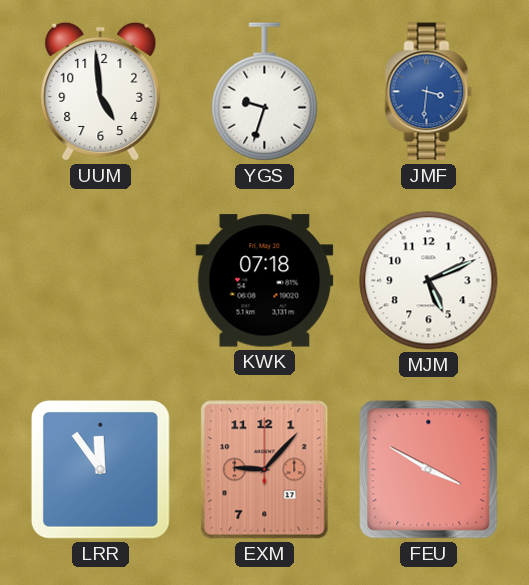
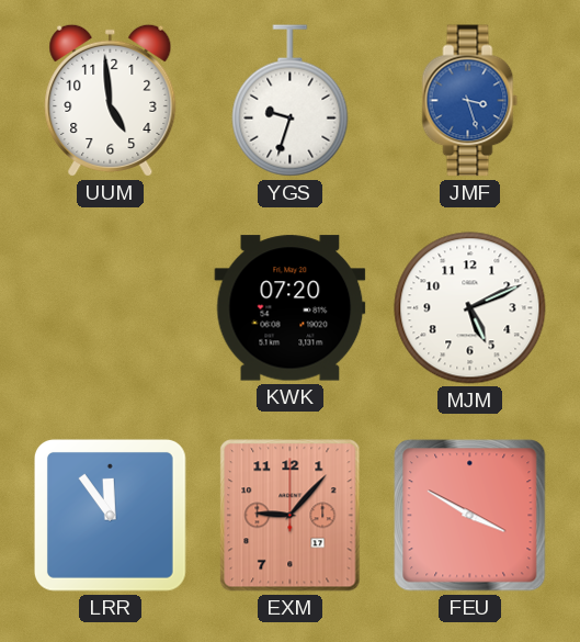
JMF: 3:31 -> 3:27 (470, 101)
KWK: 07:18 -> 07:20 (291, 308)
